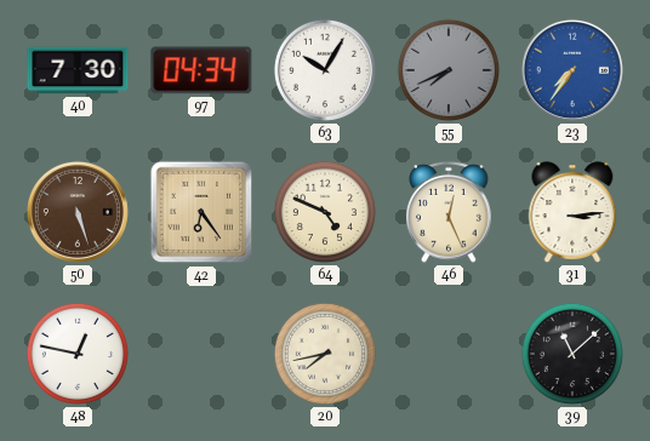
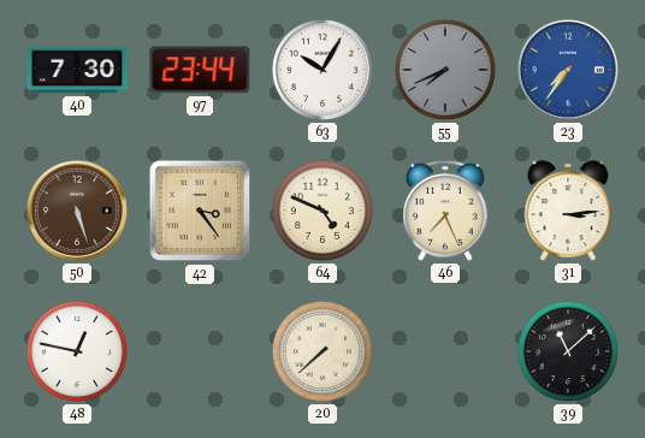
97: 04:34 -> 23:44 (200, 70)
42: 6:24 -> 3:24 (200, 211)
46: 12:26 -> 7:26 (445, 211)
20: 7:43 -> 7:38 (322, 351)
